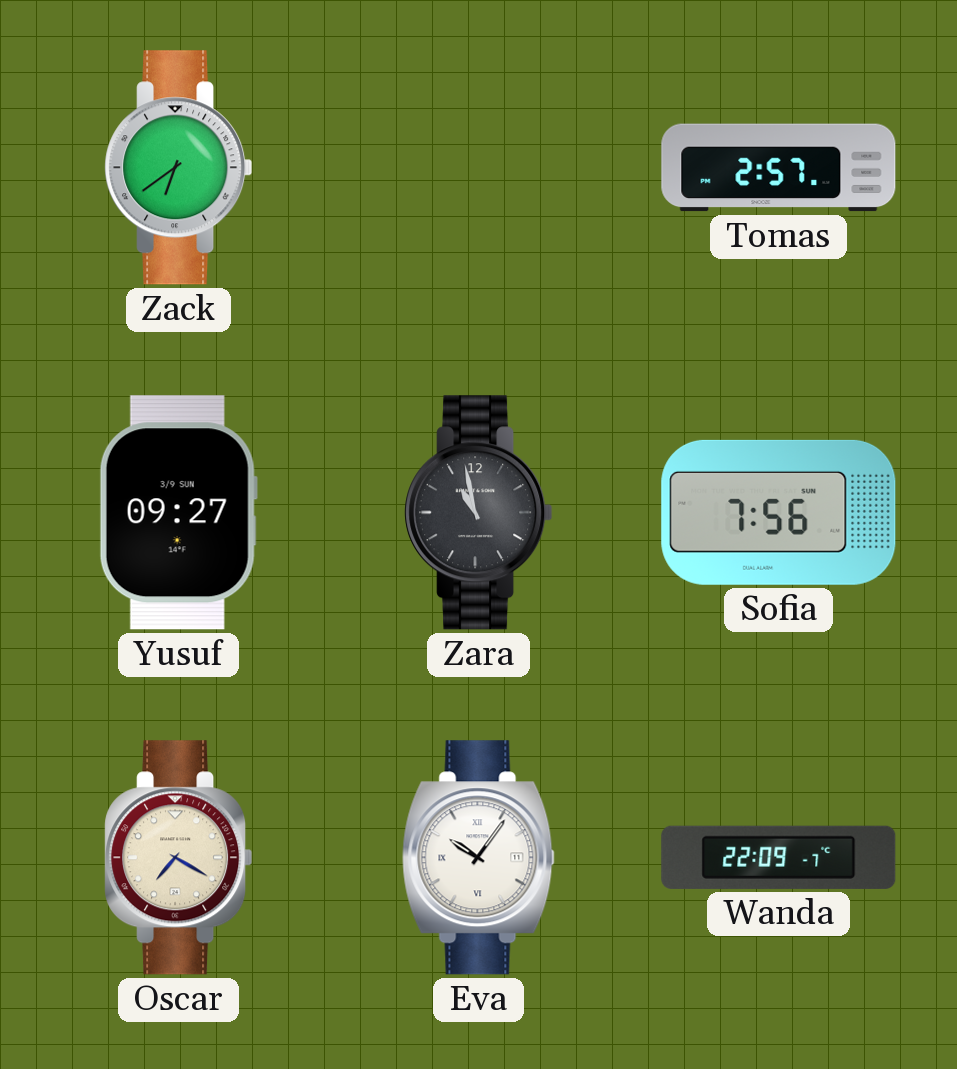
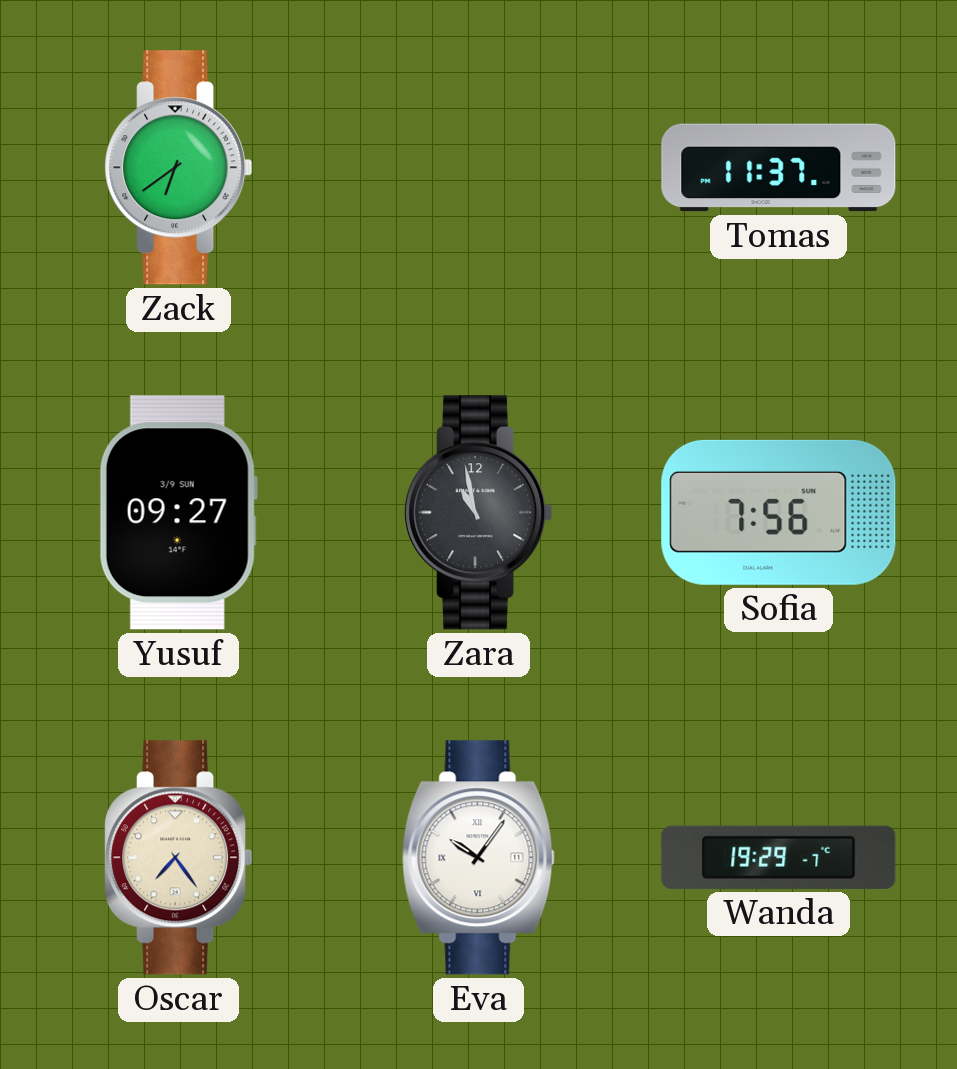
Tomas: 2:57 -> 11:37 (779, 168)
Oscar: 7:20 -> 7:24 (179, 858)
Wanda: 22:09 -> 19:29 (779, 857)
